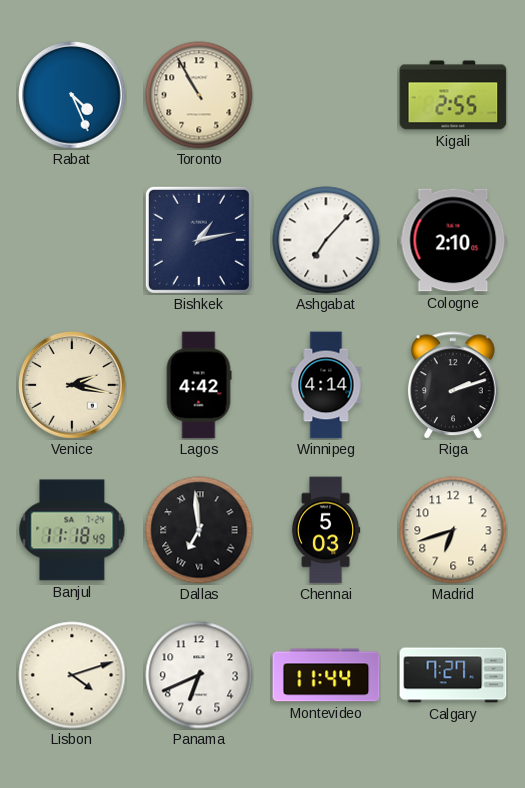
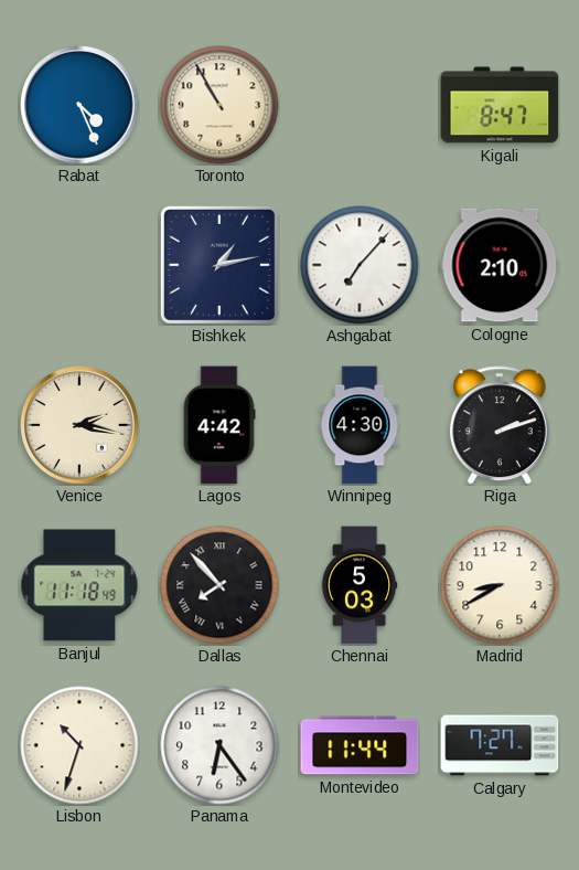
Kigali: 2:55 -> 8:47 (500, 105)
Winnipeg: 4:14 -> 4:30 (360, 425)
Dallas: 6:59 -> 7:53 (219, 585)
Madrid: 6:42 -> 8:40 (500, 585)
Lisbon: 4:12 -> 10:33 (79, 745)
Panama: 6:41 -> 6:24 (219, 745)
